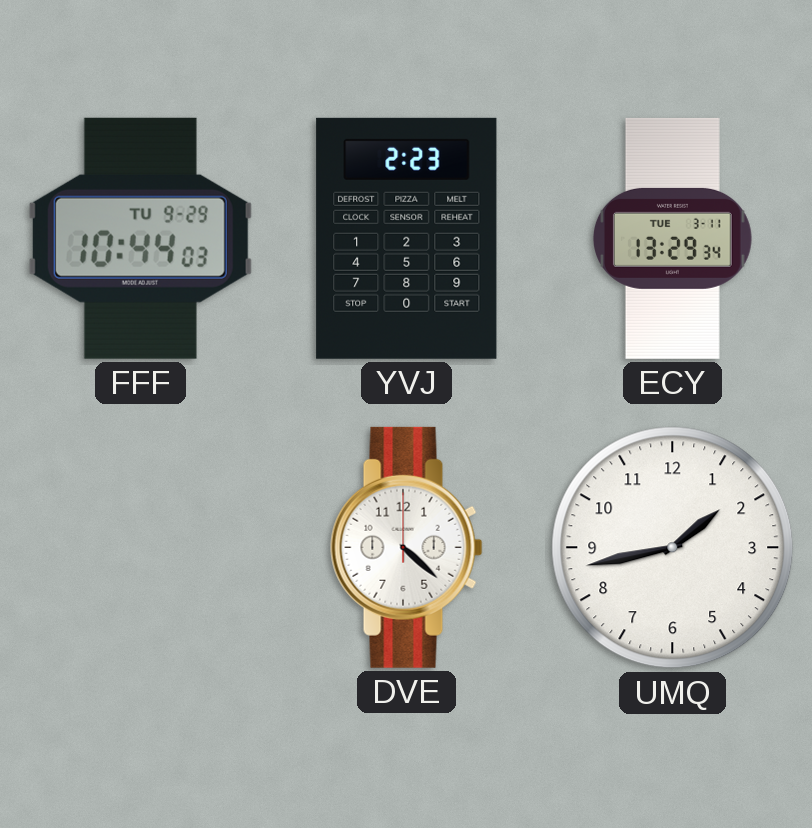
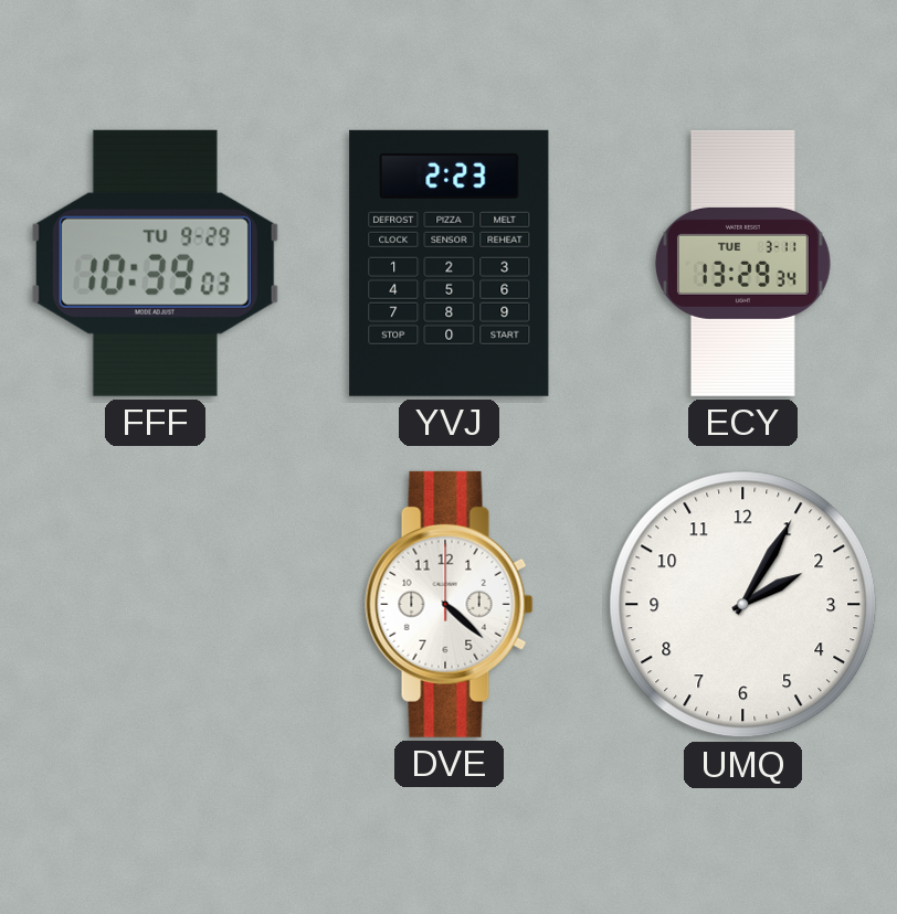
FFF: 10:44 -> 10:39 (155, 263)
UMQ: 1:43 -> 2:05 (743, 605)
